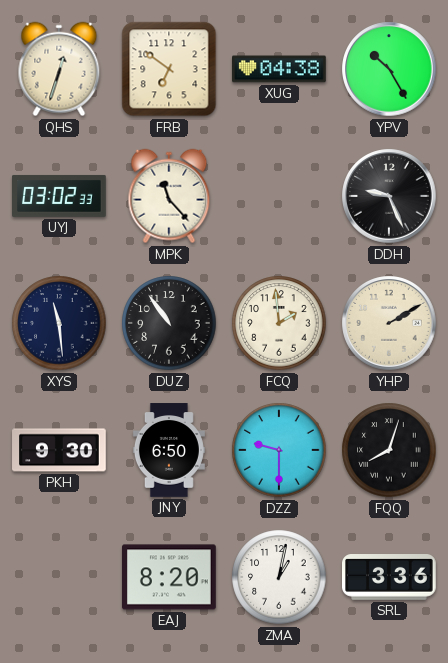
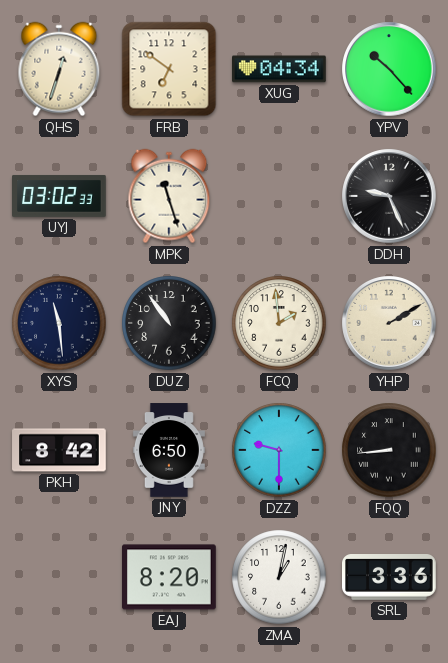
XUG: 04:38 -> 04:34 (280, 69)
YPV: 10:25 -> 10:23 (389, 69)
MPK: 11:23 -> 11:27 (169, 196)
PKH: 9:30 -> 8:42 (59, 450)
FQQ: 8:03 -> 8:44 (389, 450)
